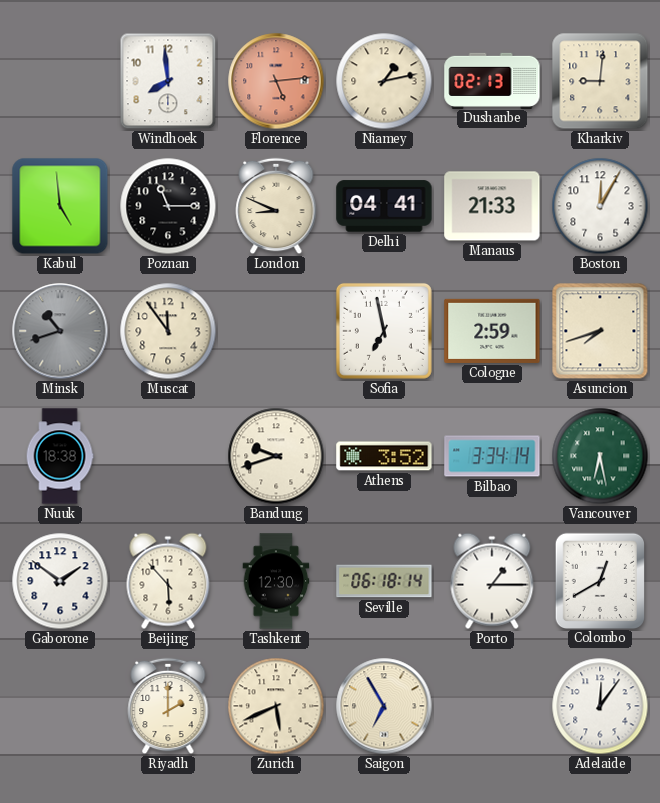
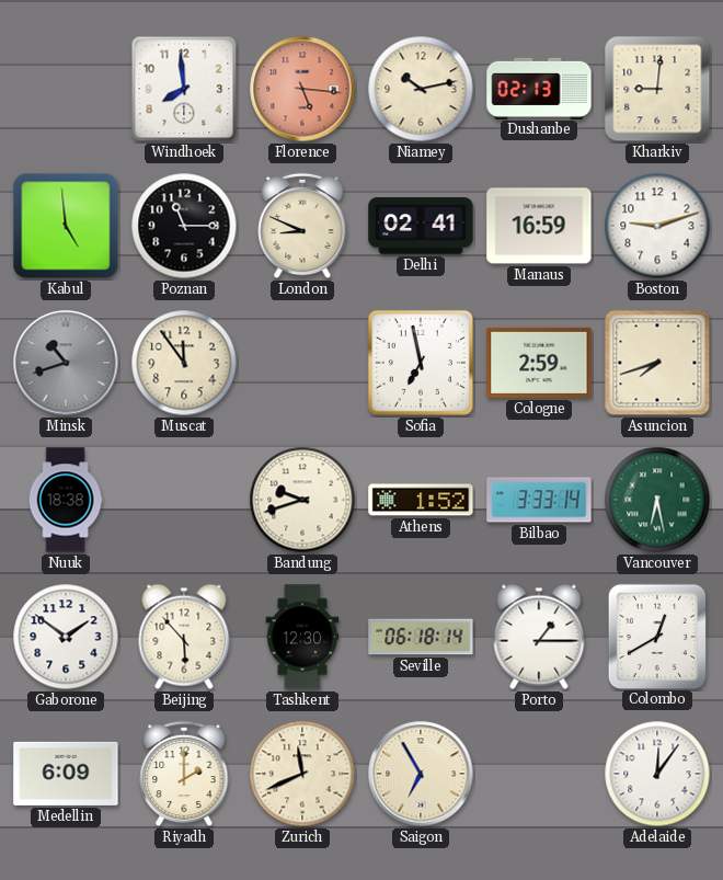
Florence: 5:14 -> 5:16 (302, 89)
Niamey: 1:13 -> 10:13 (421, 89)
Delhi: 04:41 -> 02:41 (421, 226)
Manaus: 21:33 -> 16:59 (539, 226)
Boston: 12:05 -> 9:12 (657, 226)
Athens: 3:52 -> 1:52 (421, 500)
Bilbao: 3:34 -> 3:33 (539, 500)
Medellin: none -> 6:09 (66, 774)
Zurich: 5:41 -> 11:41 (302, 774)
